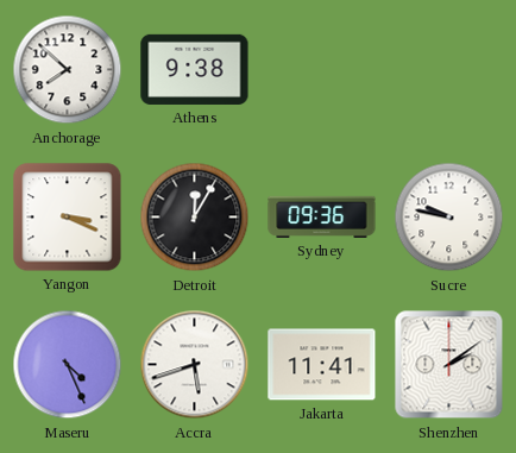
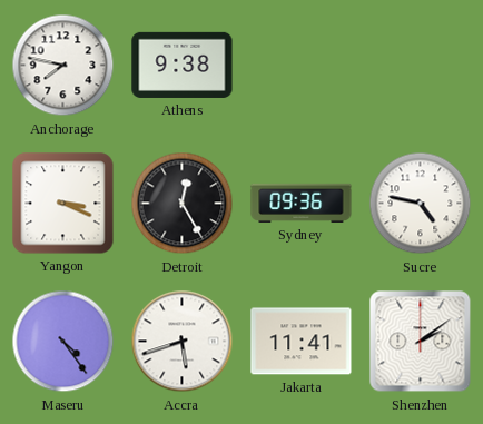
Anchorage: 7:52 -> 7:47 (63, 66)
Detroit: 12:05 -> 12:25 (183, 204)
Sucre: 9:47 -> 4:47 (421, 204)
Maseru: 4:26 -> 4:24 (63, 342)
